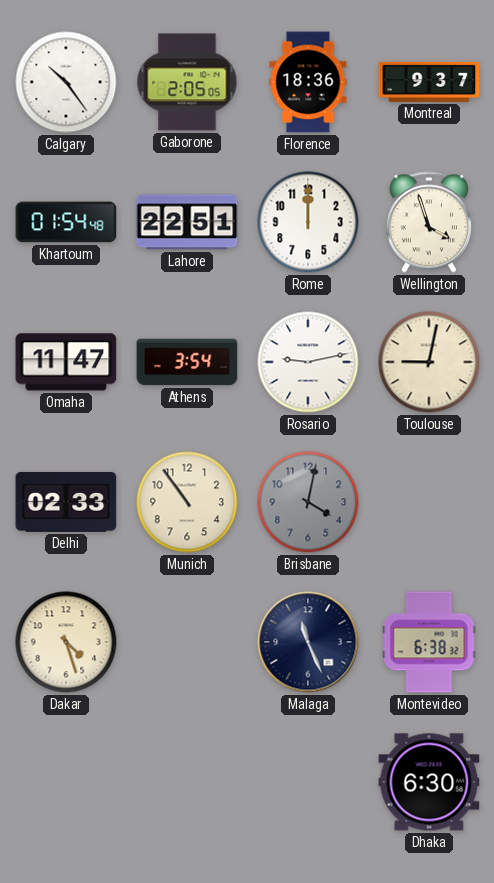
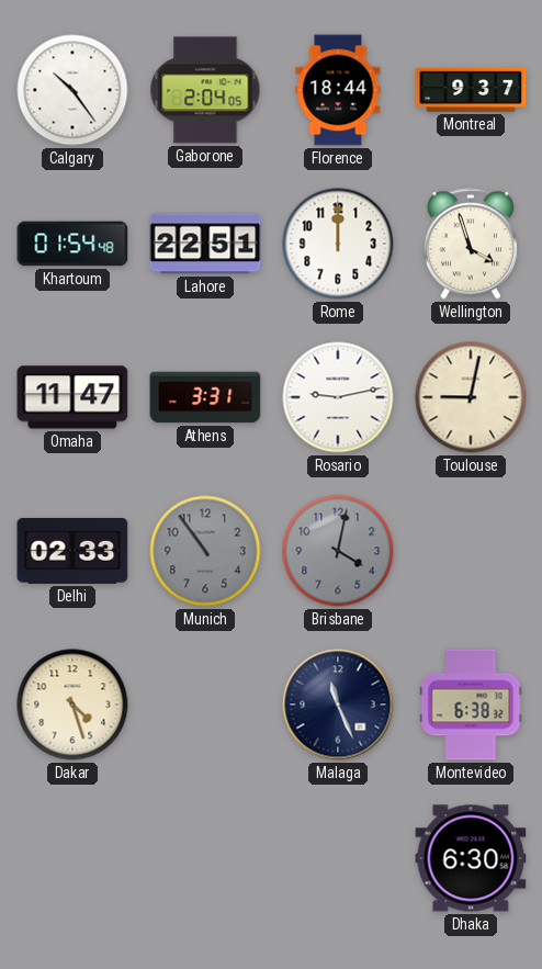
Gaborone: 2:05 -> 2:04 (205, 90)
Florence: 18:36 -> 18:44 (338, 90)
Athens: 3:54 -> 3:31 (205, 397)
Munich dial: cream -> grey (205, 551)
